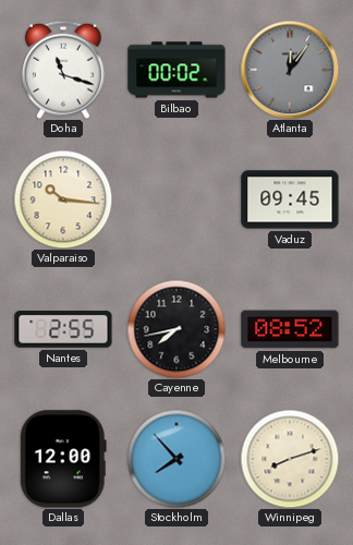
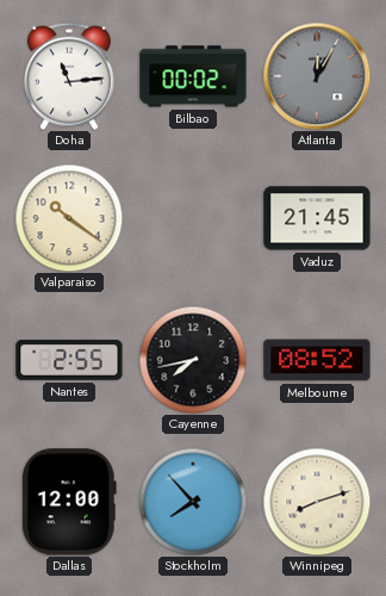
Doha: 11:18 -> 11:14 (69, 76)
Atlanta: 12:06 -> 12:05 (317, 76)
Valparaiso: 10:16 -> 10:21 (69, 218)
Vaduz: 09:45 -> 21:45 (317, 218)
